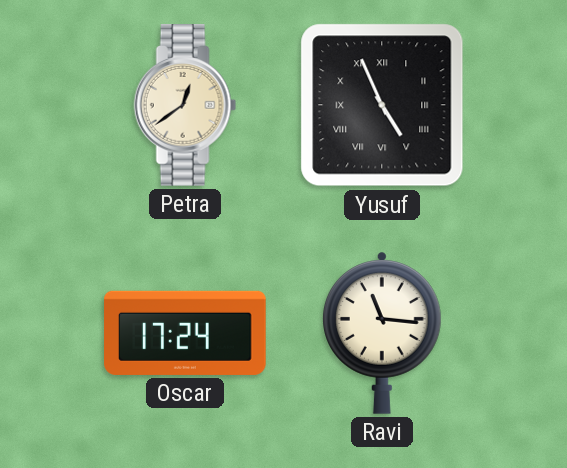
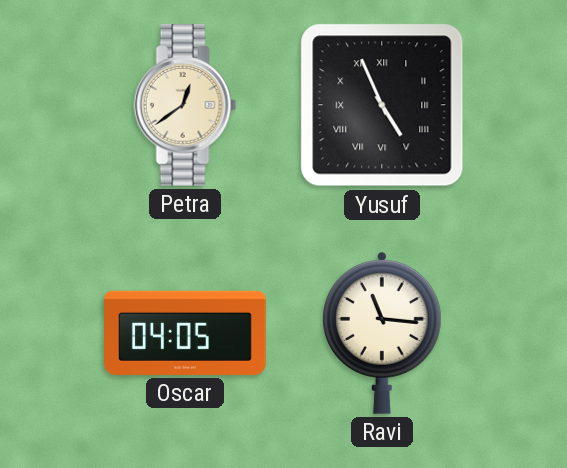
Oscar: 17:24 -> 04:05 (185, 333)
